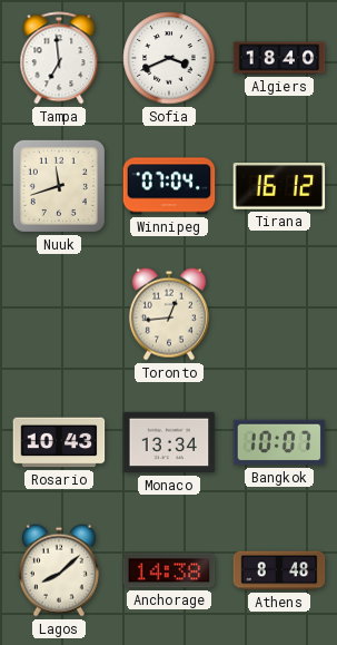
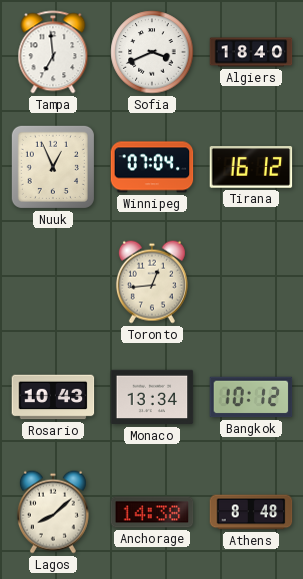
Nuuk: 11:42 -> 12:56 (53, 167)
Bangkok: 10:07 -> 10:12 (251, 397)
